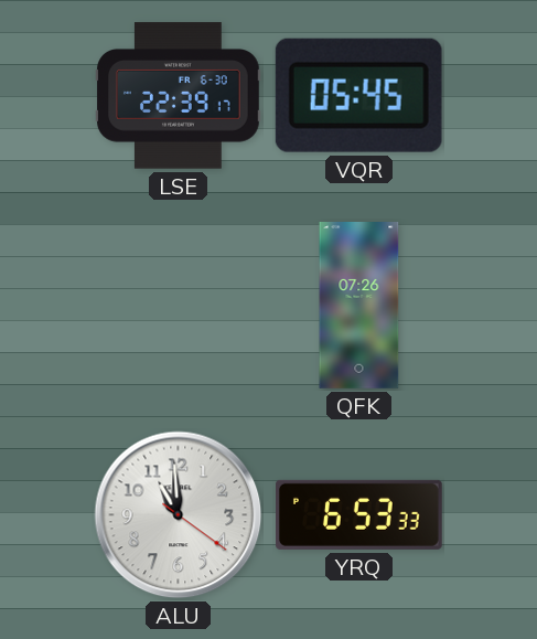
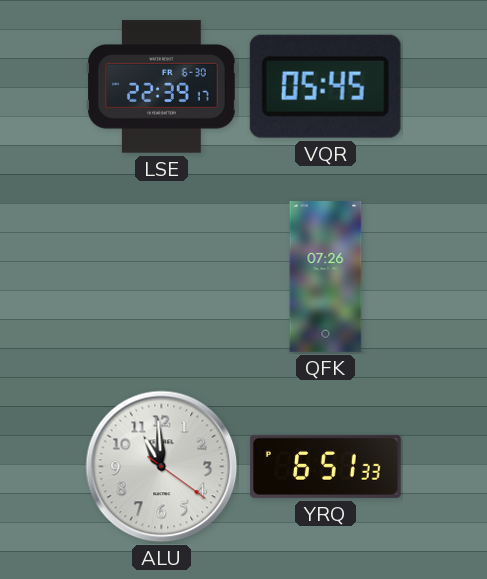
YRQ: 6:53 -> 6:51 (326, 466)
